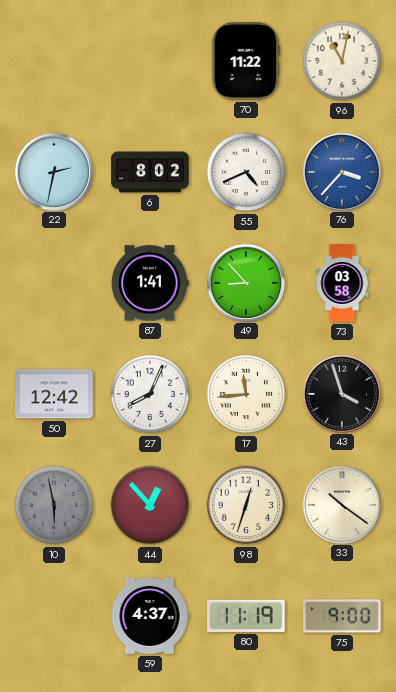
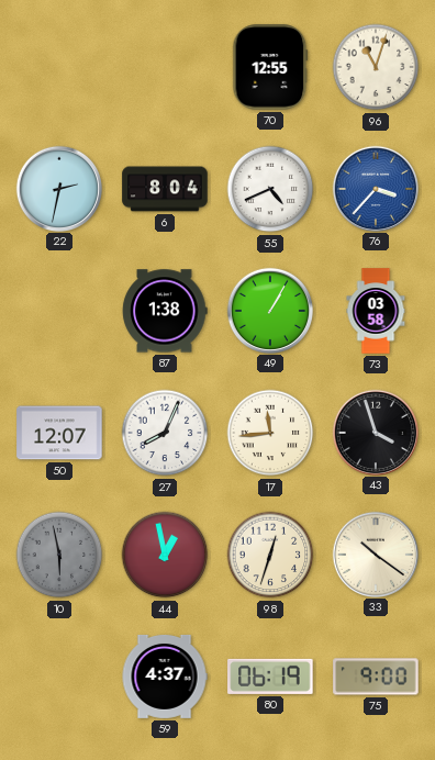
70: 11:22 -> 12:55 (270, 67)
96: 11:02 -> 11:03 (376, 67)
6: 8:02 -> 8:04 (165, 189)
87: 1:41 -> 1:38 (165, 311)
49: 8:53 -> 1:05 (269, 310)
50: 12:42 -> 12:07 (59, 433)
44: 12:53 -> 12:58 (165, 555)
80: 11:19 -> 06:19 (270, 677)
